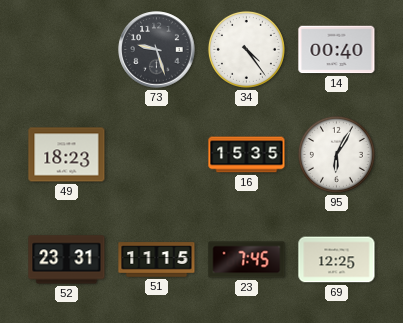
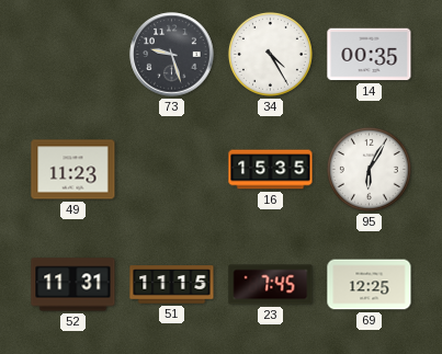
34: 4:24 -> 4:25 (270, 54)
14: 00:40 -> 00:35 (370, 55)
49: 18:23 -> 11:23 (73, 170)
52: 23:31 -> 11:31 (73, 285)
